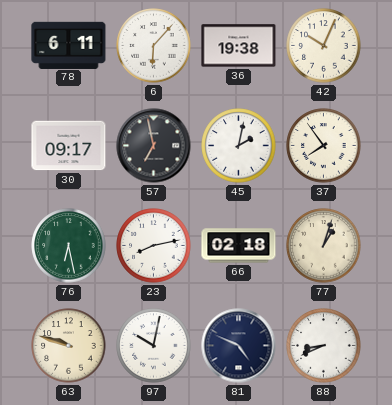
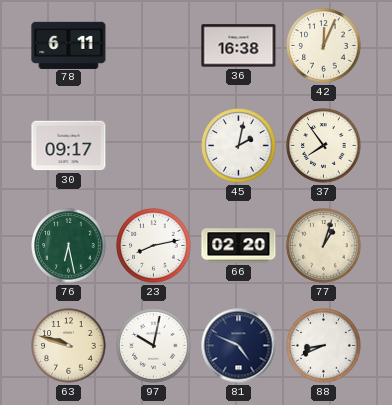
6: 6:07 -> none (154, 46)
36: 19:38 -> 16:38 (239, 46)
42: 10:04 -> 12:04 (324, 46)
57: 6:58 -> none (154, 146)
66: 02:18 -> 02:20 (239, 246)
